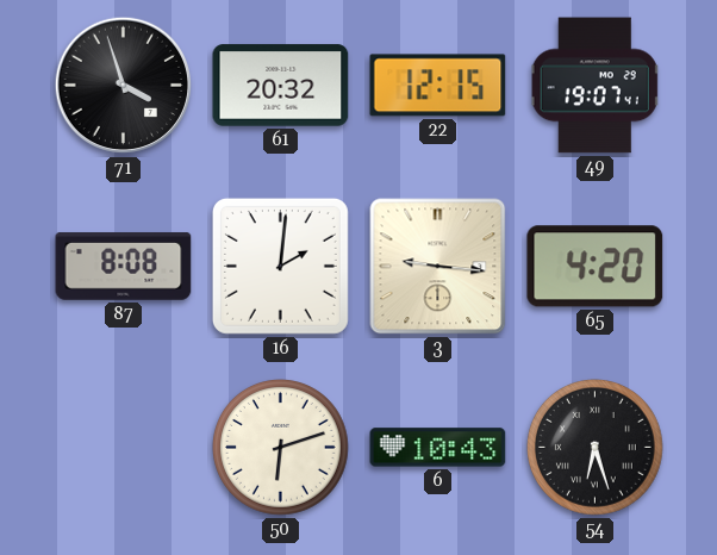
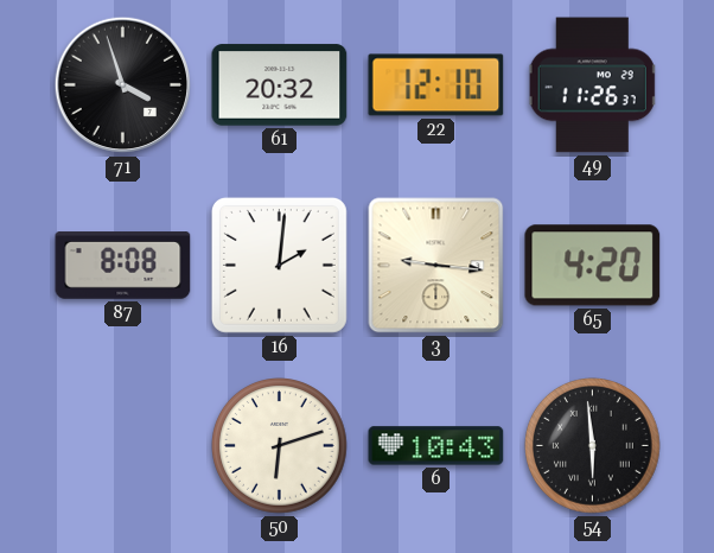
22: 12:15 -> 12:10 (436, 85)
49: 19:07 -> 11:26 (593, 85)
54: 6:27 -> 5:59 (593, 446)
